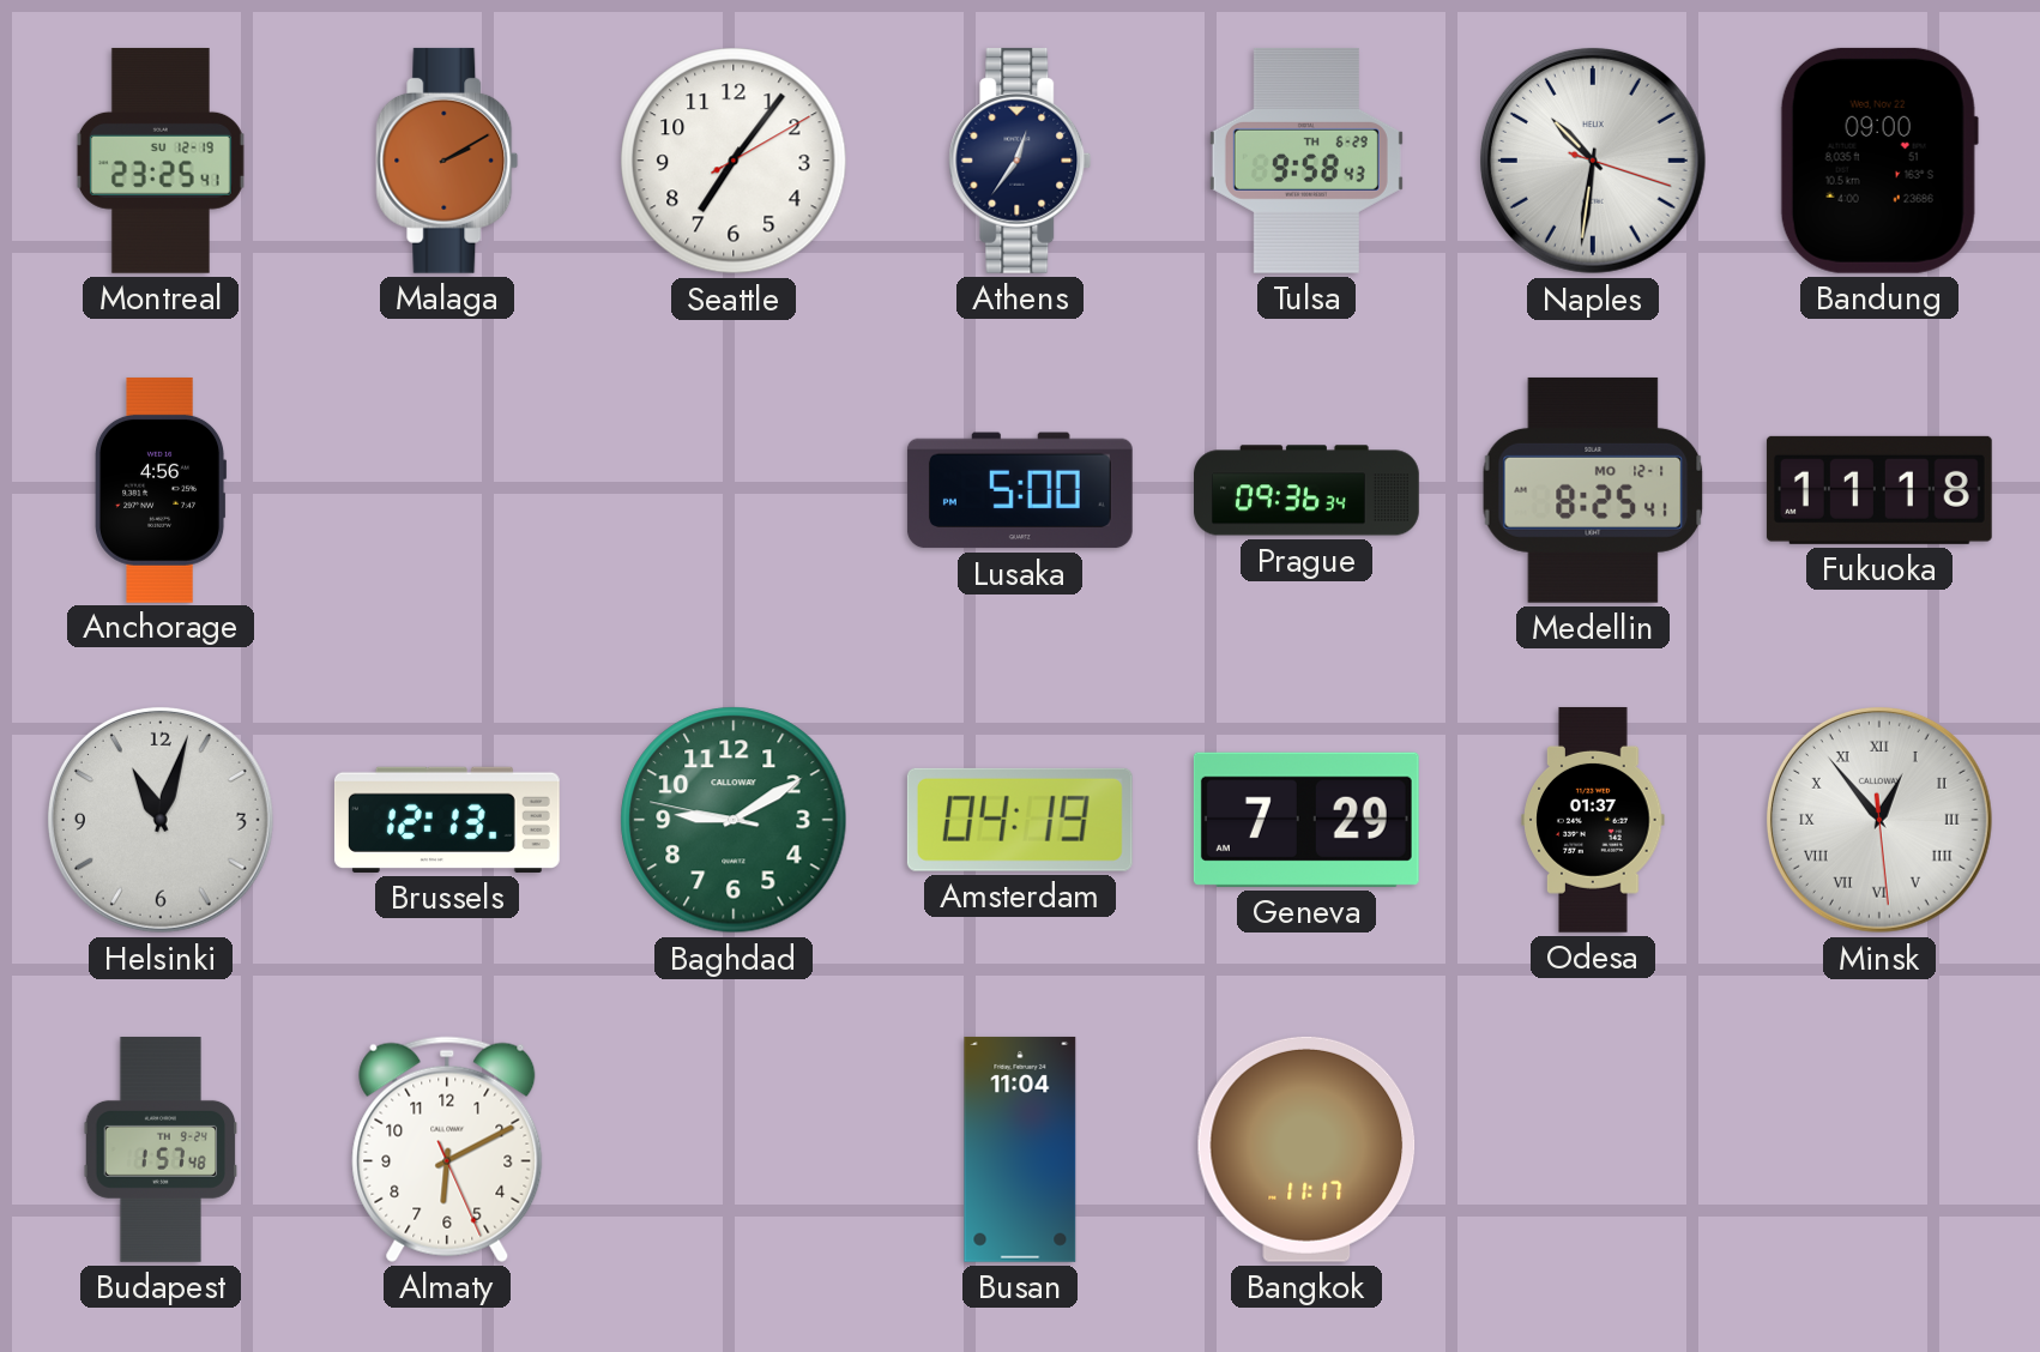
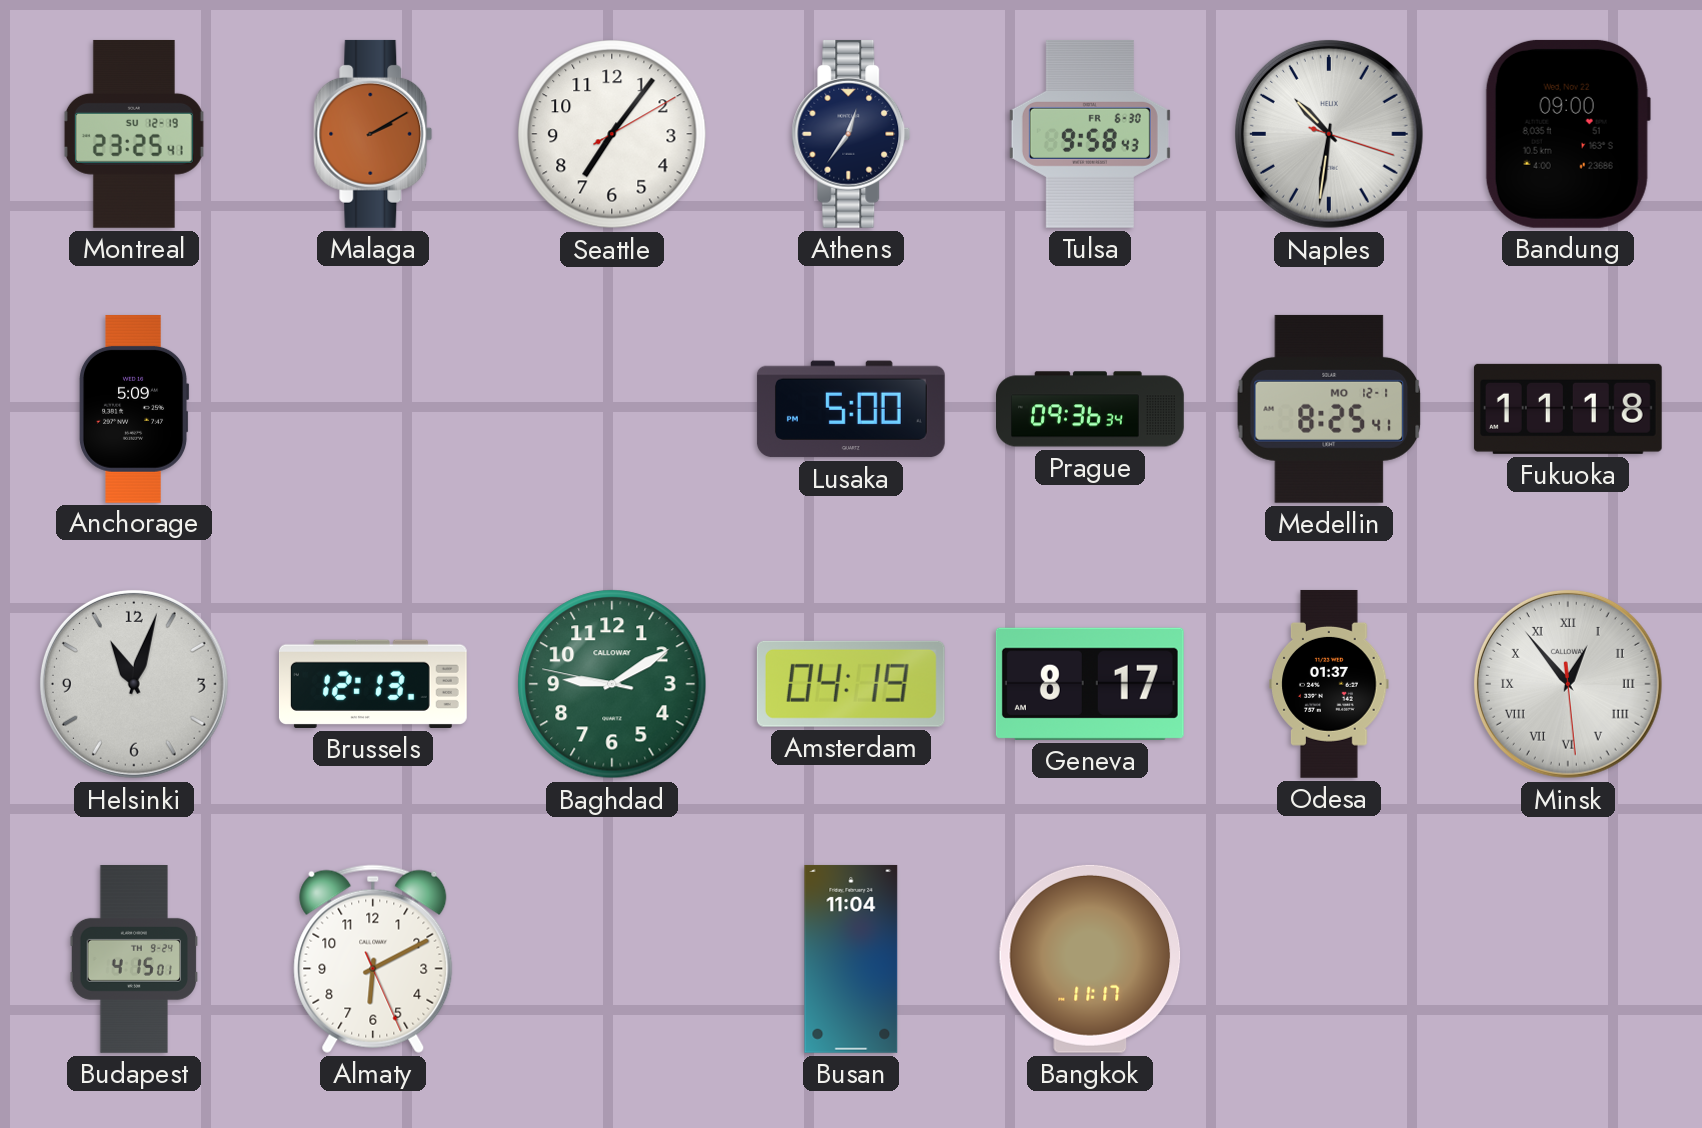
Tulsa date: TH 6-29 -> FR 6-30 (1090, 134)
Anchorage: 4:56 -> 5:09 (134, 409)
Geneva: 7:29 -> 8:17 (1090, 684)
Budapest: 1:57 -> 4:15 (134, 960)
